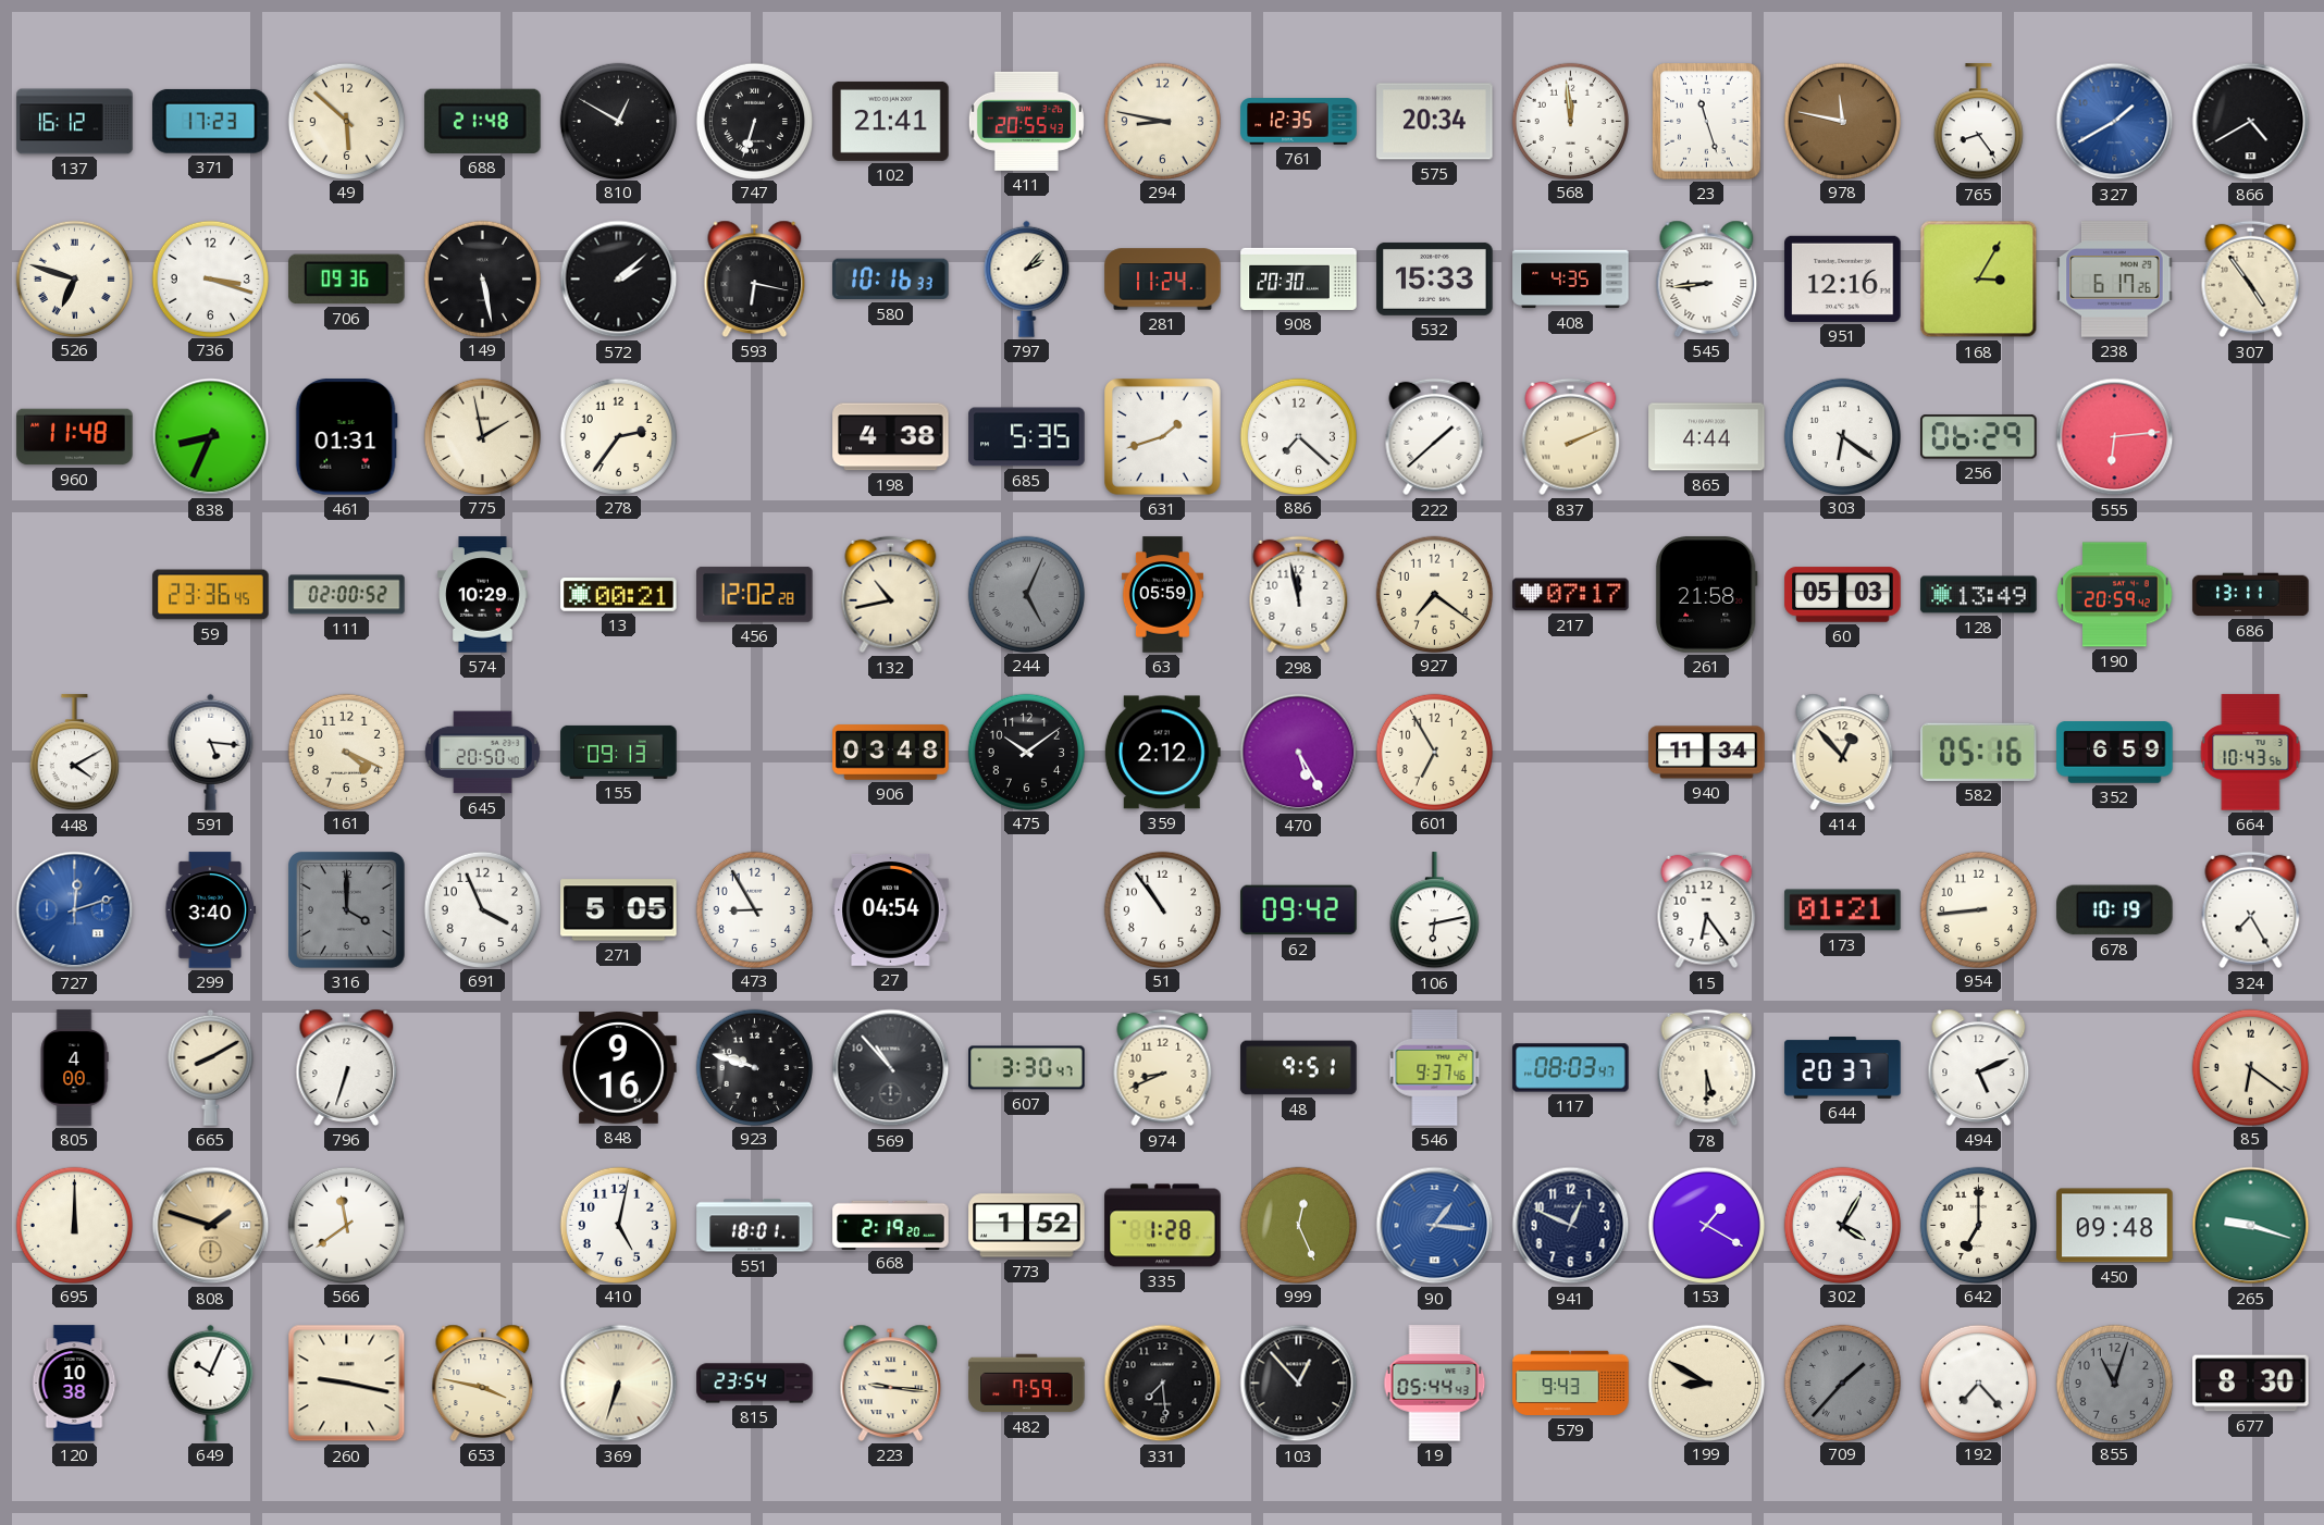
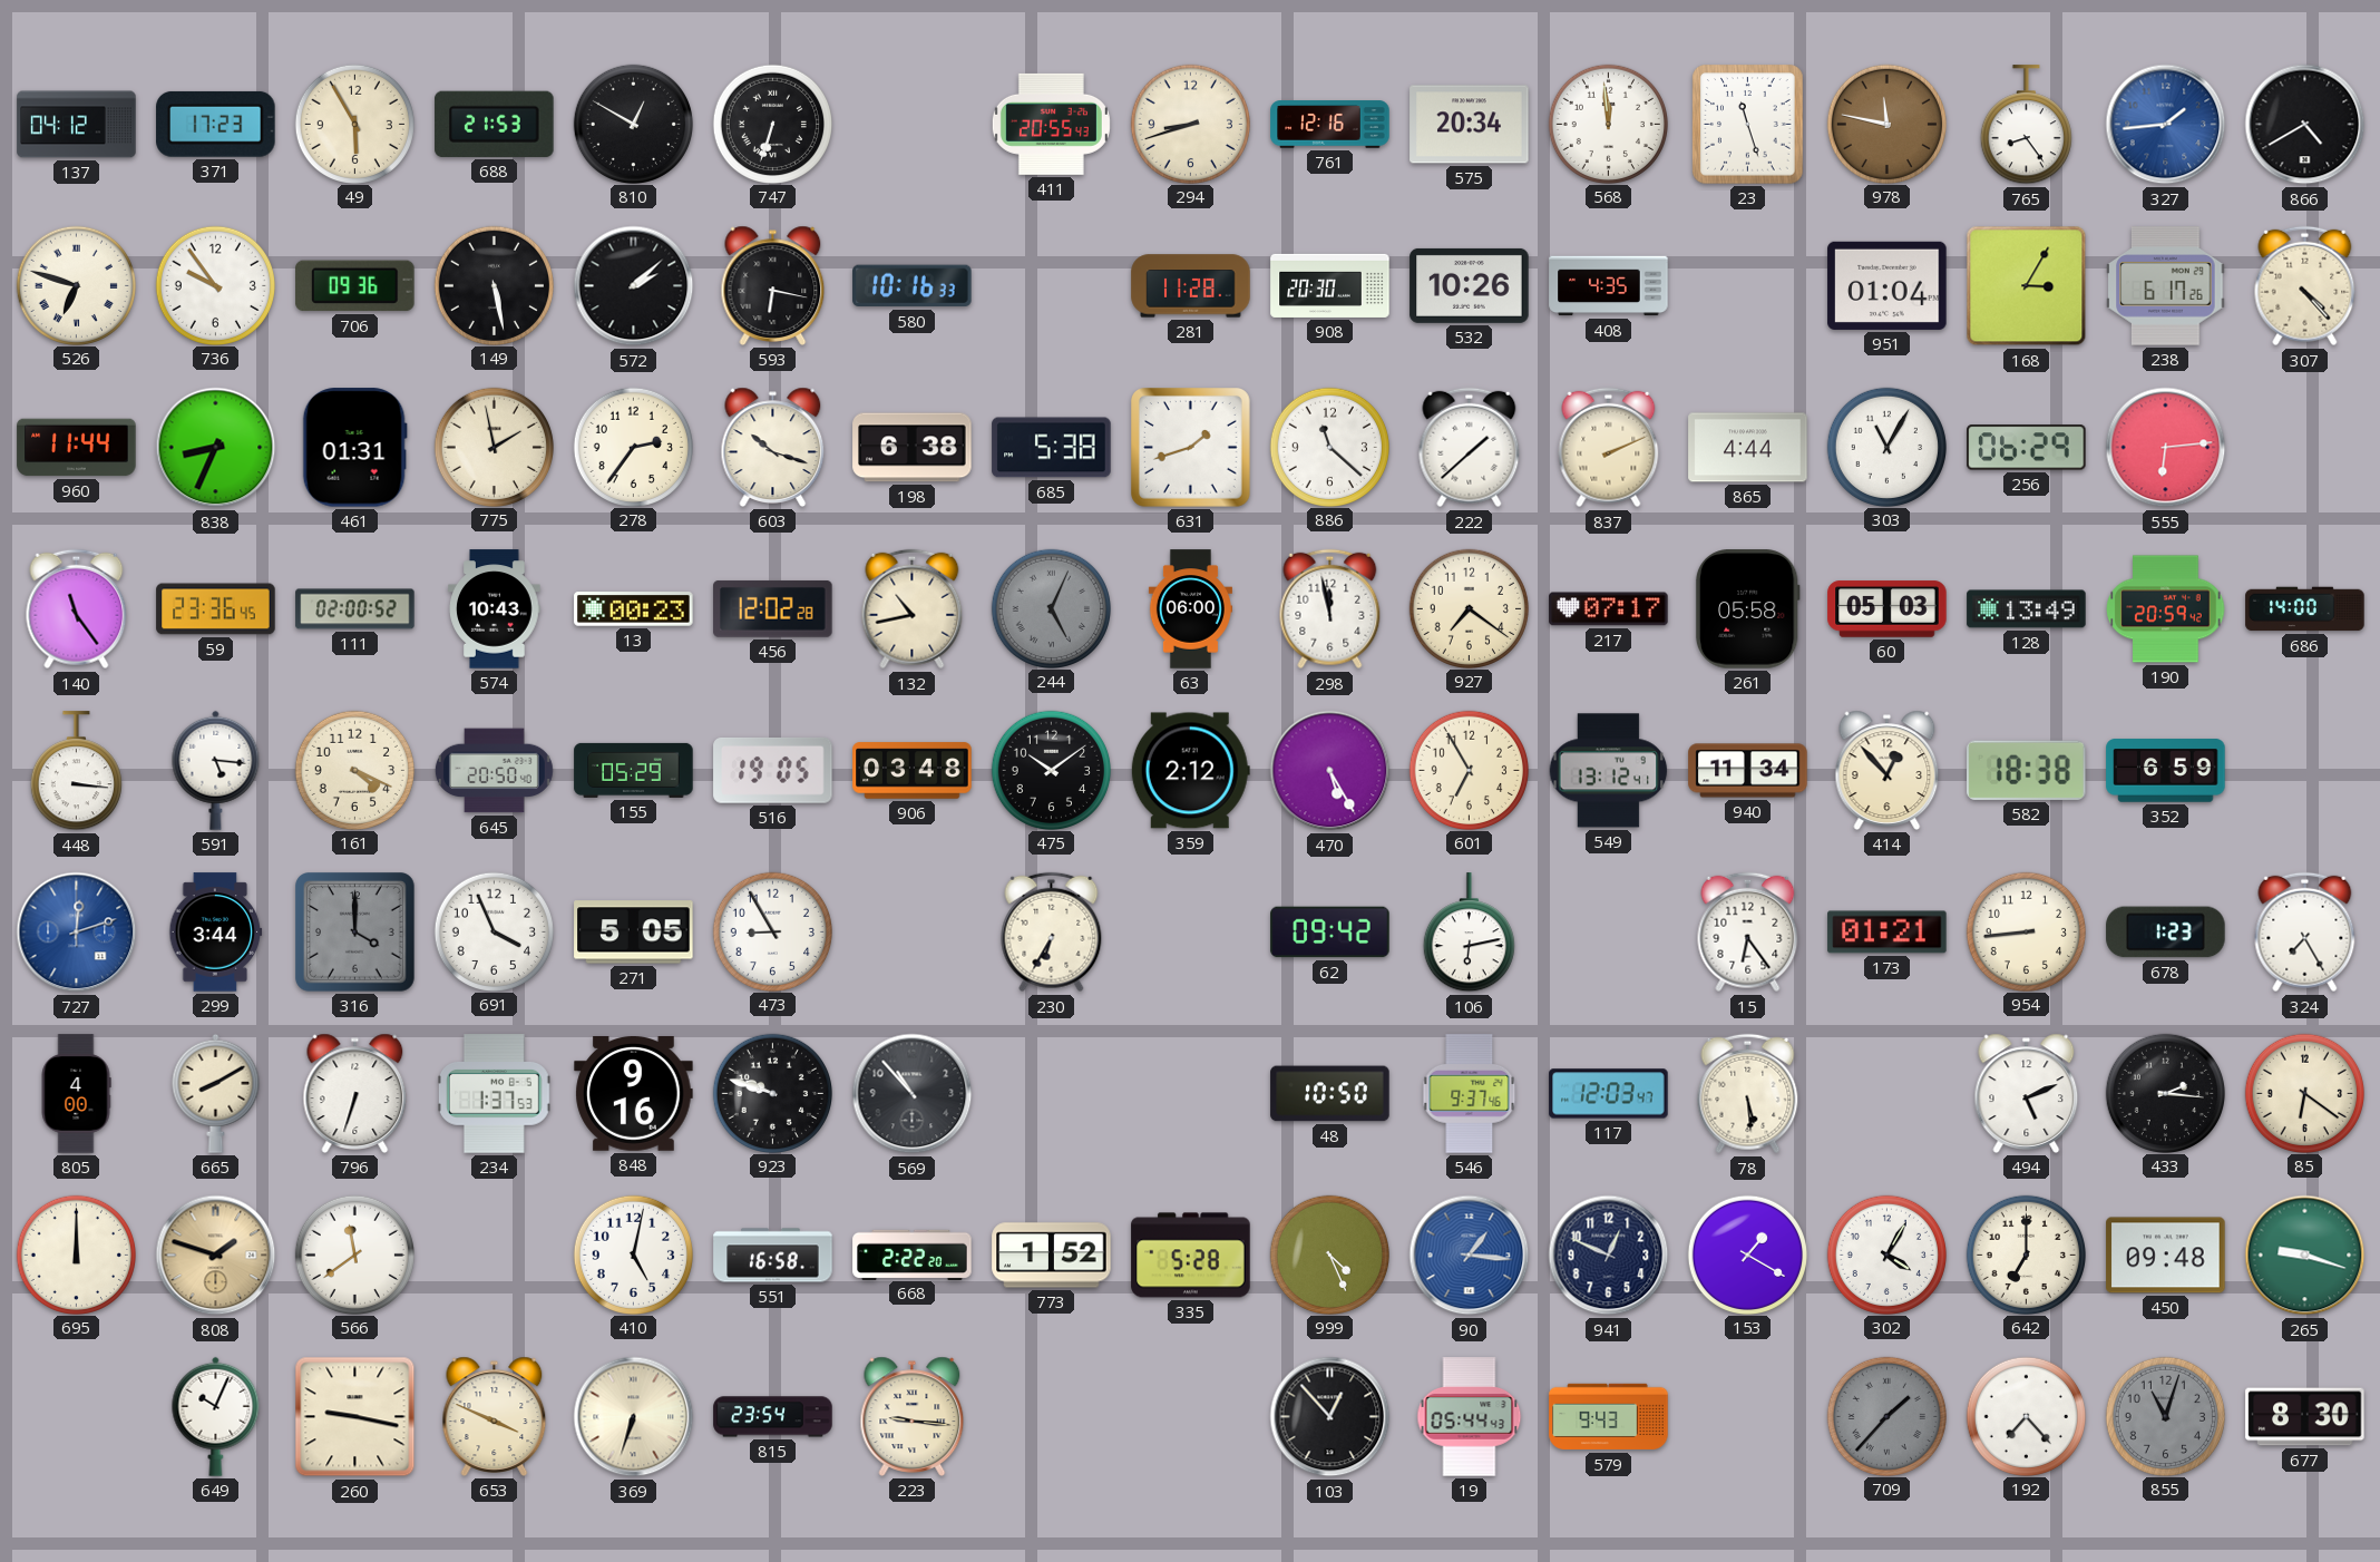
137: 16:12 -> 04:12 (77, 125)
49: 5:52 -> 5:55 (354, 124)
688: 21:48 -> 21:53 (495, 124)
102: 21:41 -> none (891, 121)
294: 8:47 -> 8:42 (1190, 124)
761: 12:35 -> 12:16 (1330, 125)
327: 1:40 -> 1:44 (2166, 125)
736: 3:18 -> 9:54 (215, 285)
797: 2:07 -> none (1027, 278)
281: 11:24 -> 11:28 (1191, 286)
532: 15:33 -> 10:26 (1470, 285)
545: 8:44 -> none (1707, 278)
951: 12:16 -> 01:04 (1888, 285)
307: 4:54 -> 4:23 (2305, 286)
960: 11:48 -> 11:44 (77, 448)
603: none -> 10:18 (773, 447)
198: 4:38 -> 6:38 (913, 448)
685: 5:35 -> 5:38 (1052, 448)
886: 7:22 -> 11:22 (1329, 447)
303: 6:21 -> 11:05 (1886, 447)
140: none -> 11:24 (77, 609)
574: 10:29 -> 10:43 (495, 609)
13: 00:21 -> 00:23 (634, 609)
63: 05:59 -> 06:00 (1190, 609)
261: 21:58 -> 05:58 (1747, 609)
686: 13:11 -> 14:00 (2305, 609)
448: 4:10 -> 3:16 (76, 771)
155: 09:13 -> 05:29 (634, 770)
516: none -> 19:05 (773, 770)
549: none -> 13:12 (1609, 771)
582: 05:16 -> 18:38 (2027, 770)
664: 10:43 -> none (2251, 753)
299: 3:40 -> 3:44 (216, 933)
27: 04:54 -> none (891, 909)
230: none -> 6:35 (1052, 933)
51: 10:54 -> none (1162, 909)
678: 10:19 -> 1:23 (2166, 933)
234: none -> 1:37 (494, 1094)
607: 3:30 -> none (1027, 1068)
974: 8:41 -> none (1163, 1068)
48: 9:51 -> 10:50 (1330, 1094)
117: 08:03 -> 12:03 (1609, 1094)
78: 5:30 -> 5:29 (1748, 1094)
644: 20:37 -> none (1843, 1068)
433: none -> 2:16 (2165, 1093)
551: 18:01 -> 16:58 (773, 1256)
668: 2:19 -> 2:22 (913, 1255)
335: 1:28 -> 5:28 (1191, 1256)
999: 12:26 -> 4:26 (1329, 1255)
120: 10:38 -> none (74, 1384)
653: 3:47 -> 3:49 (495, 1416)
482: 7:59 -> none (1027, 1384)
331: 7:29 -> none (1163, 1384)
199: 8:50 -> none (1706, 1383)
